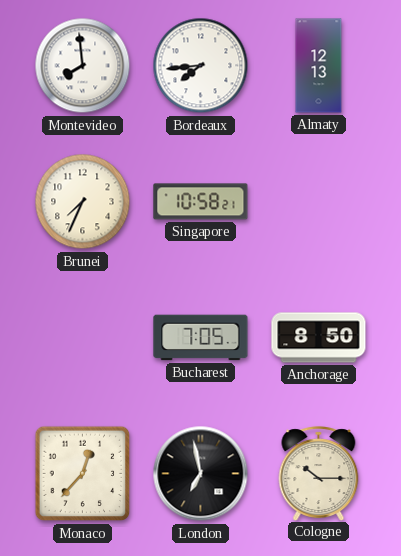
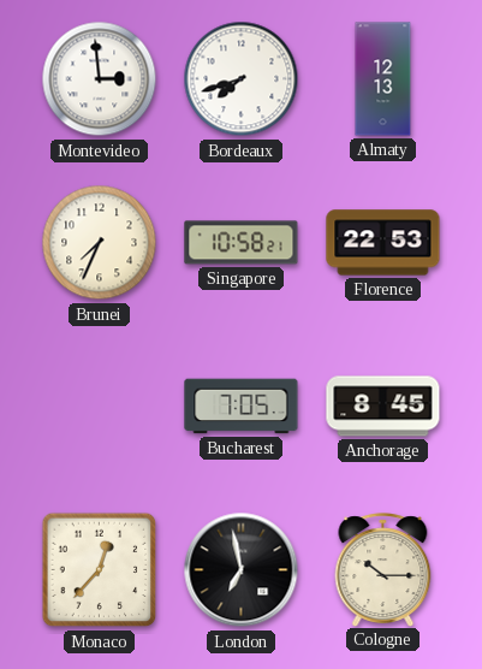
Montevideo: 7:59 -> 2:59 (100, 79)
Bordeaux: 7:44 -> 7:42 (242, 79)
Florence: none -> 22:53 (383, 243)
Anchorage: 8:50 -> 8:45 (383, 407)
